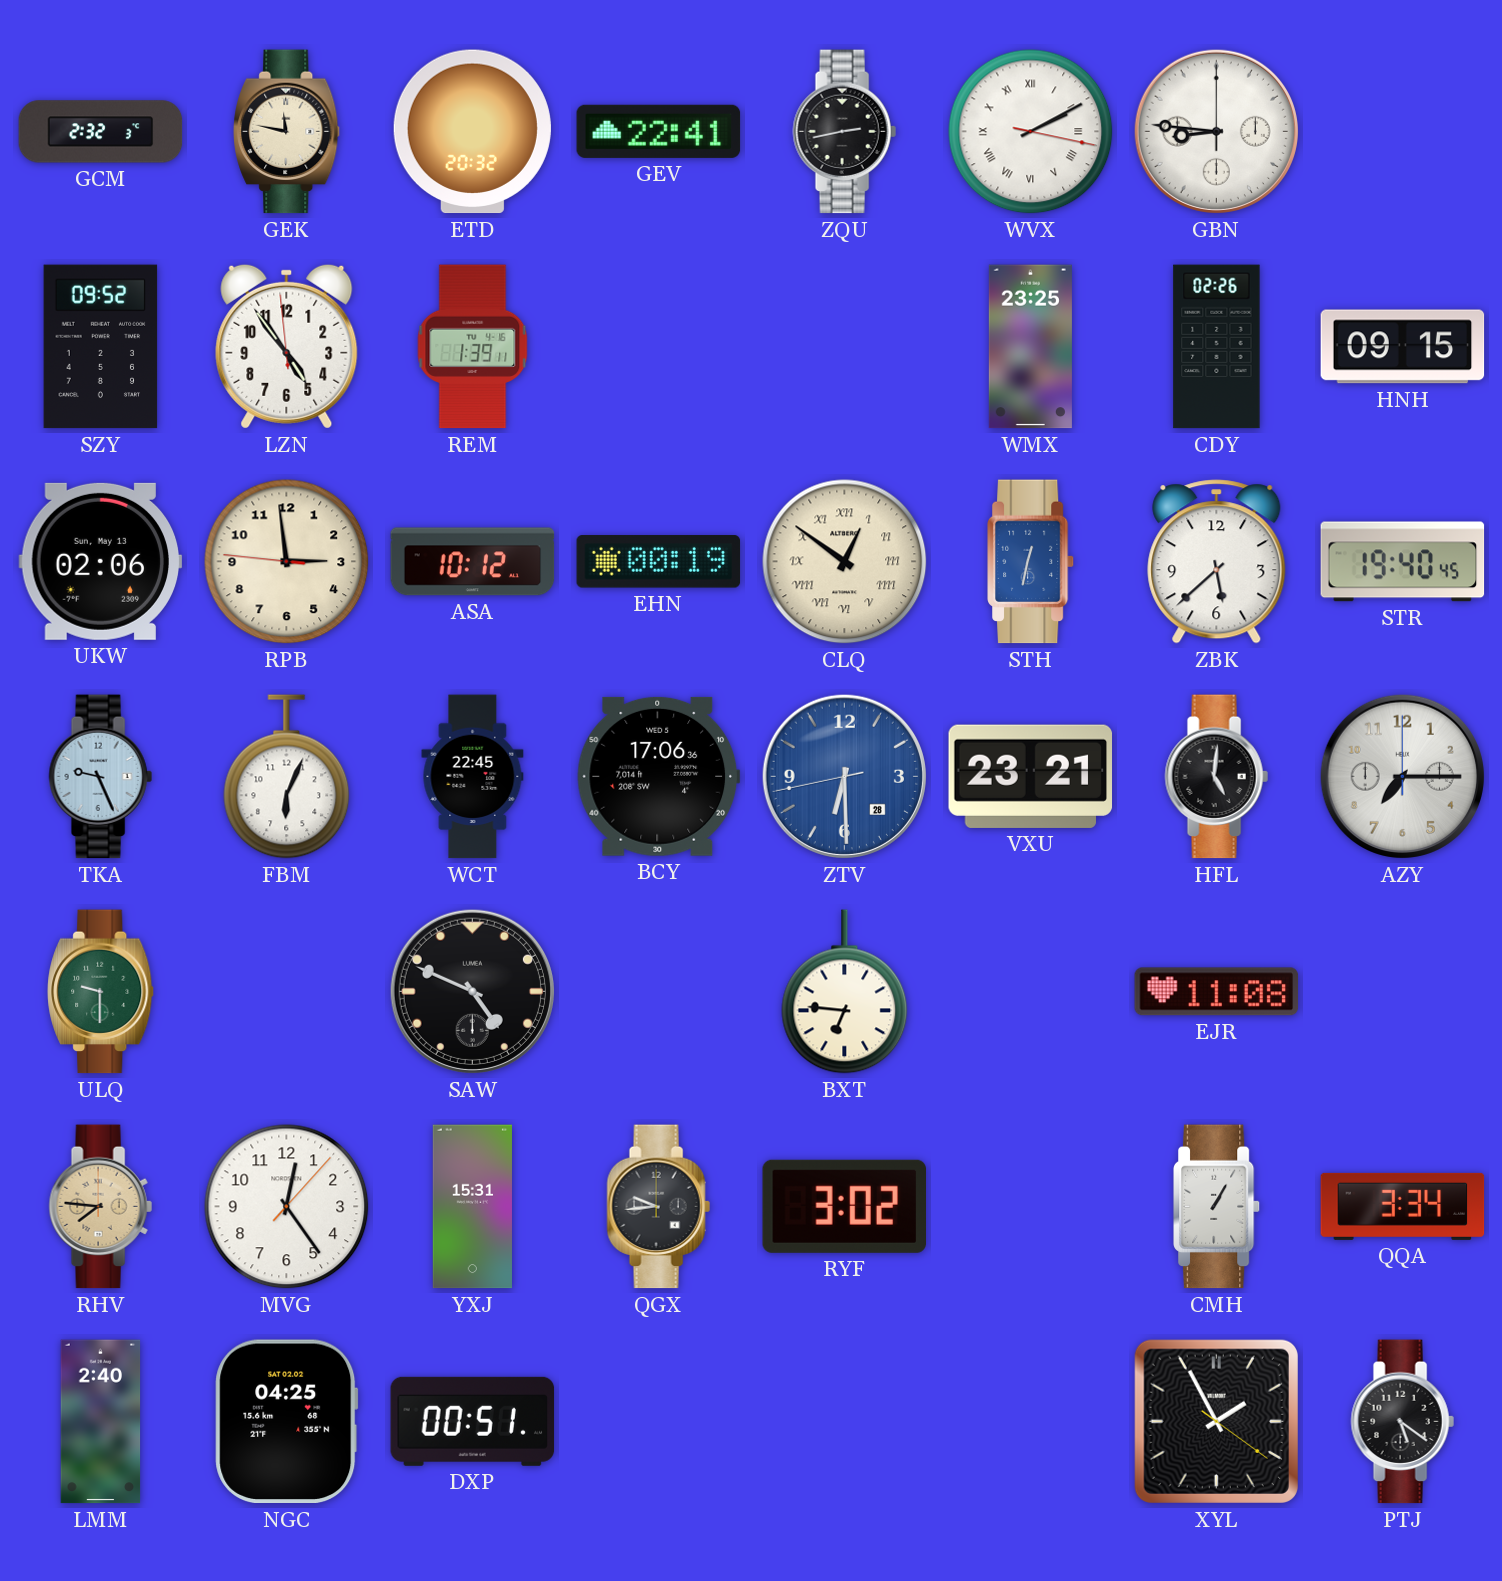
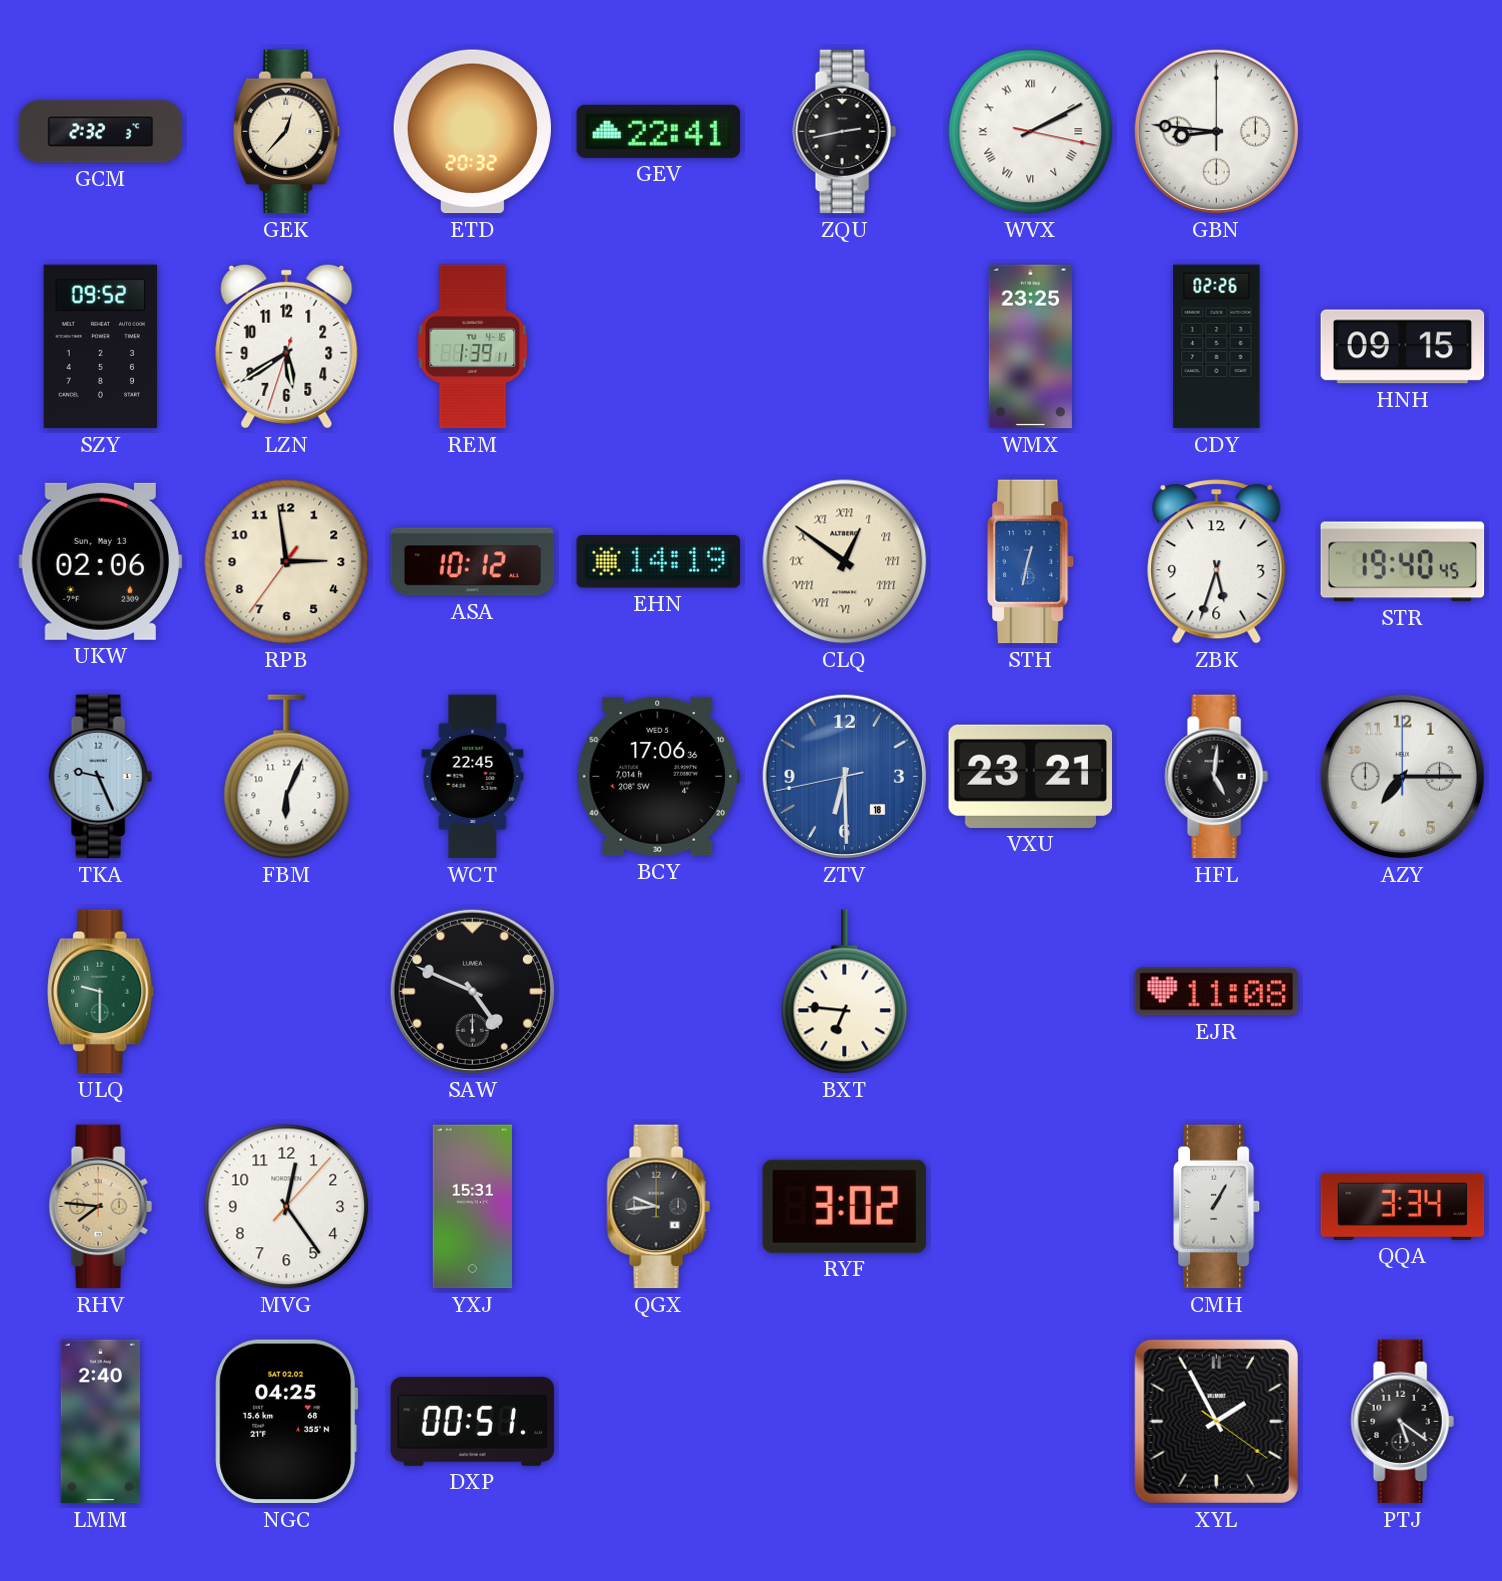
GEK: 11:47 -> 12:37 (287, 132)
LZN: 4:53 -> 5:39 (287, 346)
RPB: 2:58:46 -> 2:58:36 (287, 562)
EHN: 00:19 -> 14:19 (659, 562)
ZBK: 5:38 -> 5:33 (1217, 562)
ZTV date: 28 -> 18 (844, 776)
